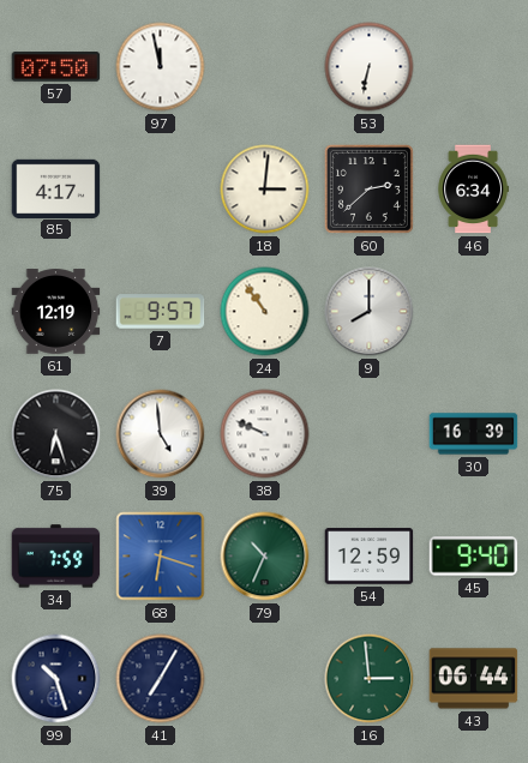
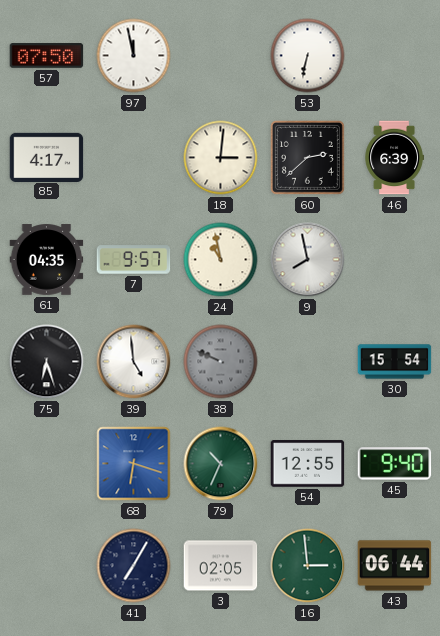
46: 6:34 -> 6:39 (394, 158)
61: 12:19 -> 04:35 (47, 260)
24: 10:54 -> 10:58 (221, 260)
9: 8:00 -> 7:58 (308, 260)
38 dial: white -> grey (221, 362)
30: 16:39 -> 15:54 (395, 362)
34: 7:59 -> none (56, 557)
54: 12:59 -> 12:55 (308, 464)
99: 10:27 -> none (56, 679)
3: none -> 02:05 (221, 566)
